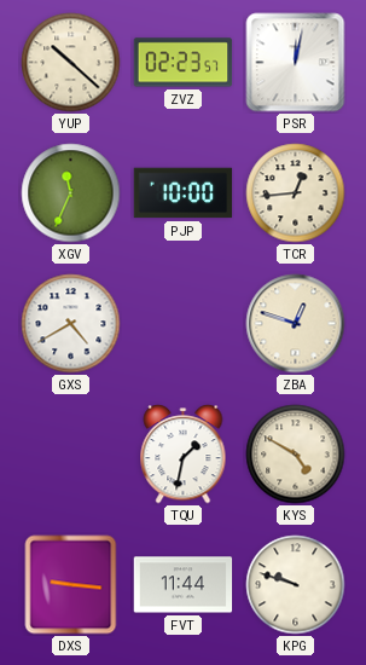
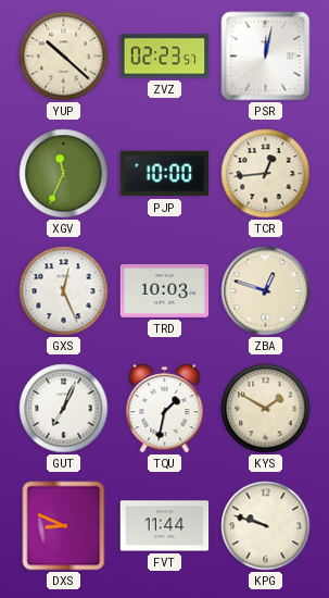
GXS: 4:40 -> 12:26 (64, 291)
TRD: none -> 10:03 (165, 290)
GUT: none -> 7:04 (64, 409)
KYS: 4:50 -> 1:50 (266, 409)
DXS: 9:16 -> 8:49 (64, 526)
